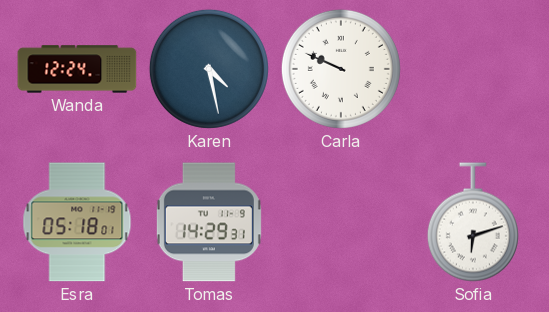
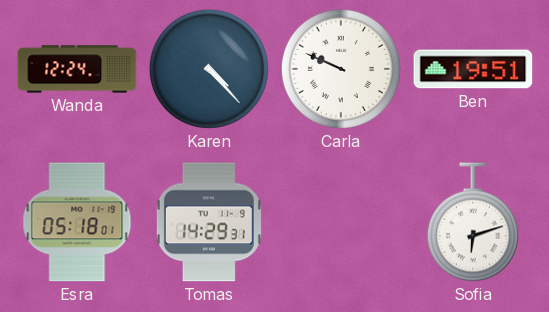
Karen: 4:28 -> 4:23 (209, 69)
Ben: none -> 19:51 (473, 69)
